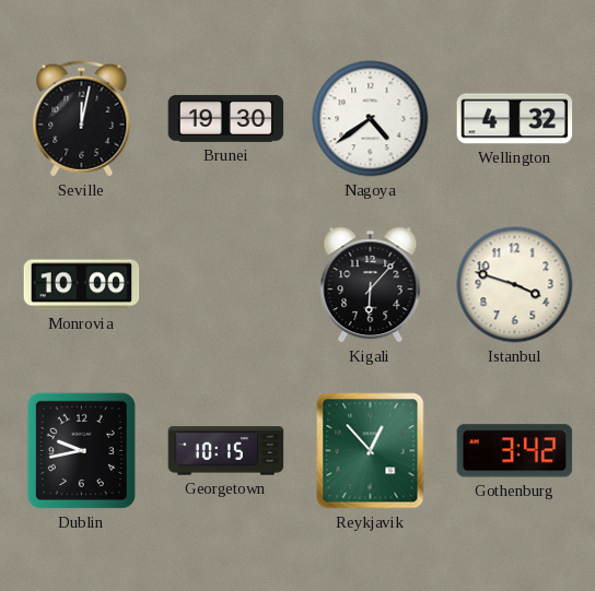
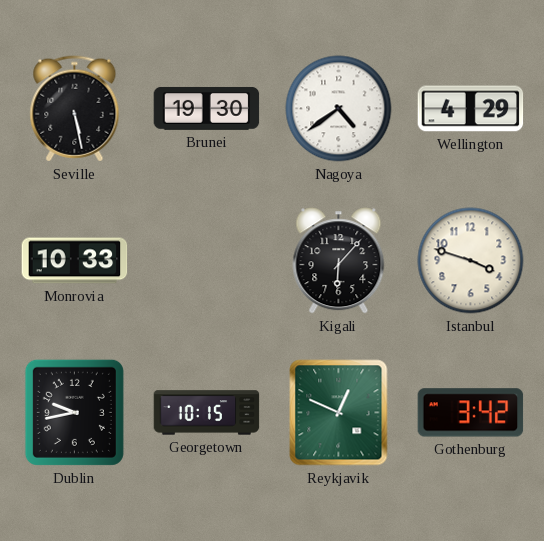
Seville: 12:02 -> 5:28 (75, 109)
Wellington: 4:32 -> 4:29 (471, 109)
Monrovia: 10:00 -> 10:33 (75, 261)
Reykjavik: 12:53 -> 12:49 (339, 413)
